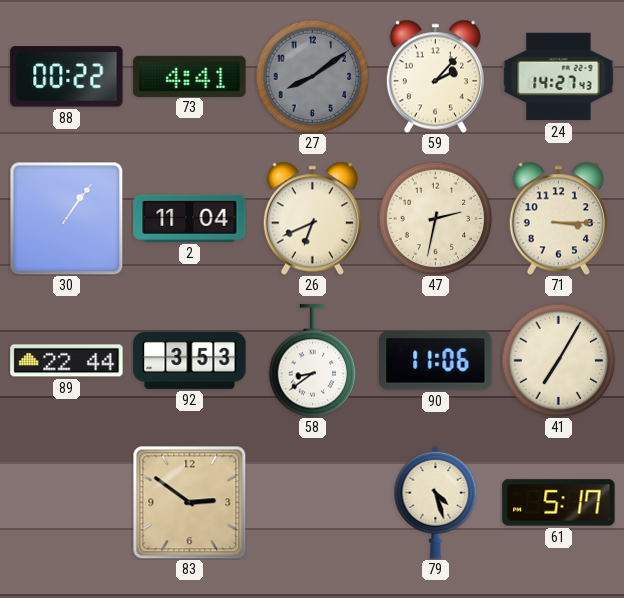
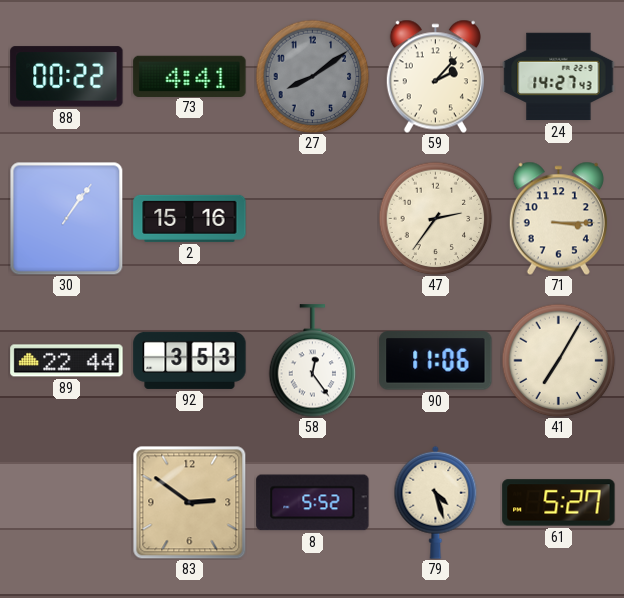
2: 11:04 -> 15:16 (190, 218)
26: 6:41 -> none (312, 218)
47: 2:32 -> 2:36 (435, 218)
58: 8:39 -> 12:24 (313, 361)
8: none -> 5:52 (313, 503)
61: 5:17 -> 5:27 (559, 503)
